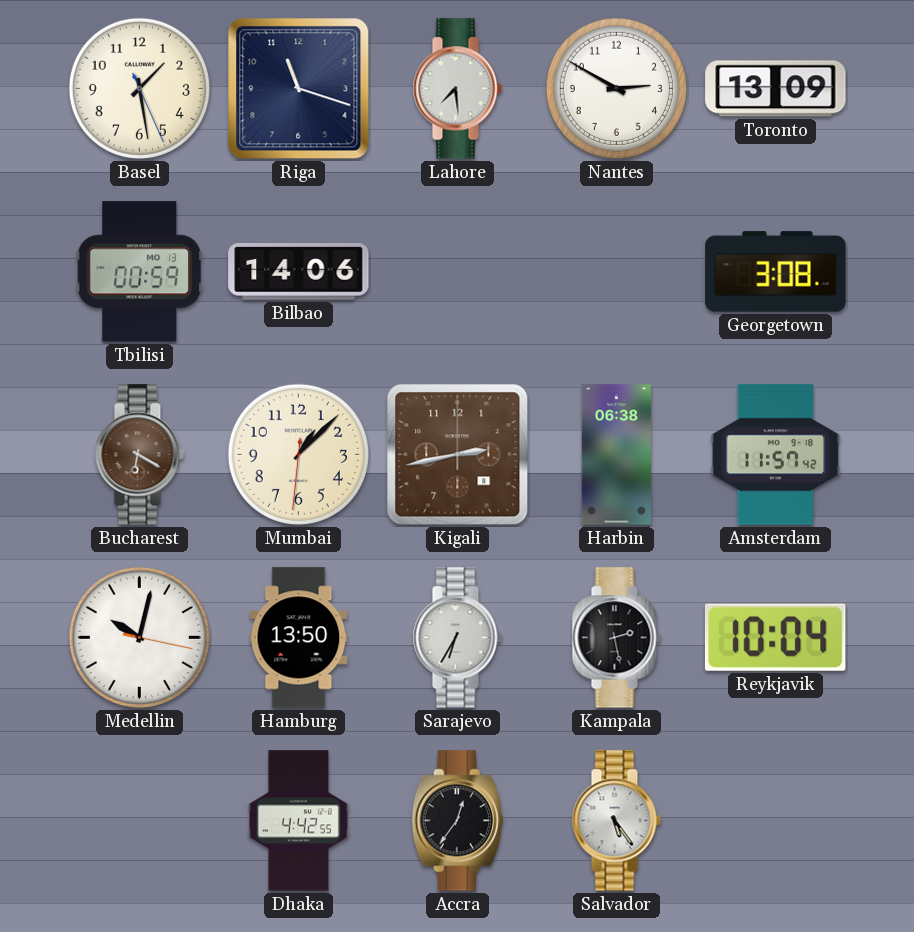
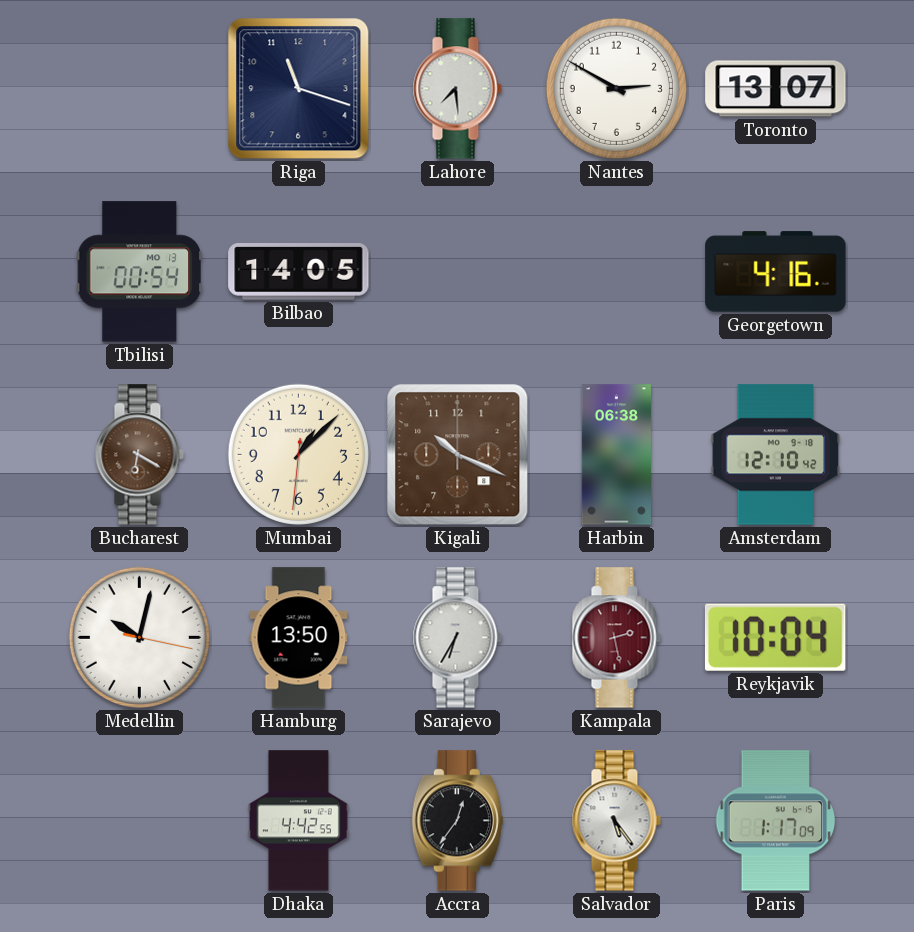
Basel: 1:28 -> none (139, 88)
Toronto: 13:09 -> 13:07 (776, 89)
Tbilisi: 00:59 -> 00:54 (139, 272)
Bilbao: 14:06 -> 14:05 (299, 272)
Georgetown: 3:08 -> 4:16 (776, 272)
Kigali: 2:43 -> 10:19 (458, 455)
Amsterdam: 11:57 -> 12:10 (776, 455)
Kampala dial: black -> burgundy (616, 638)
Paris: none -> 1:17 (776, 821)
